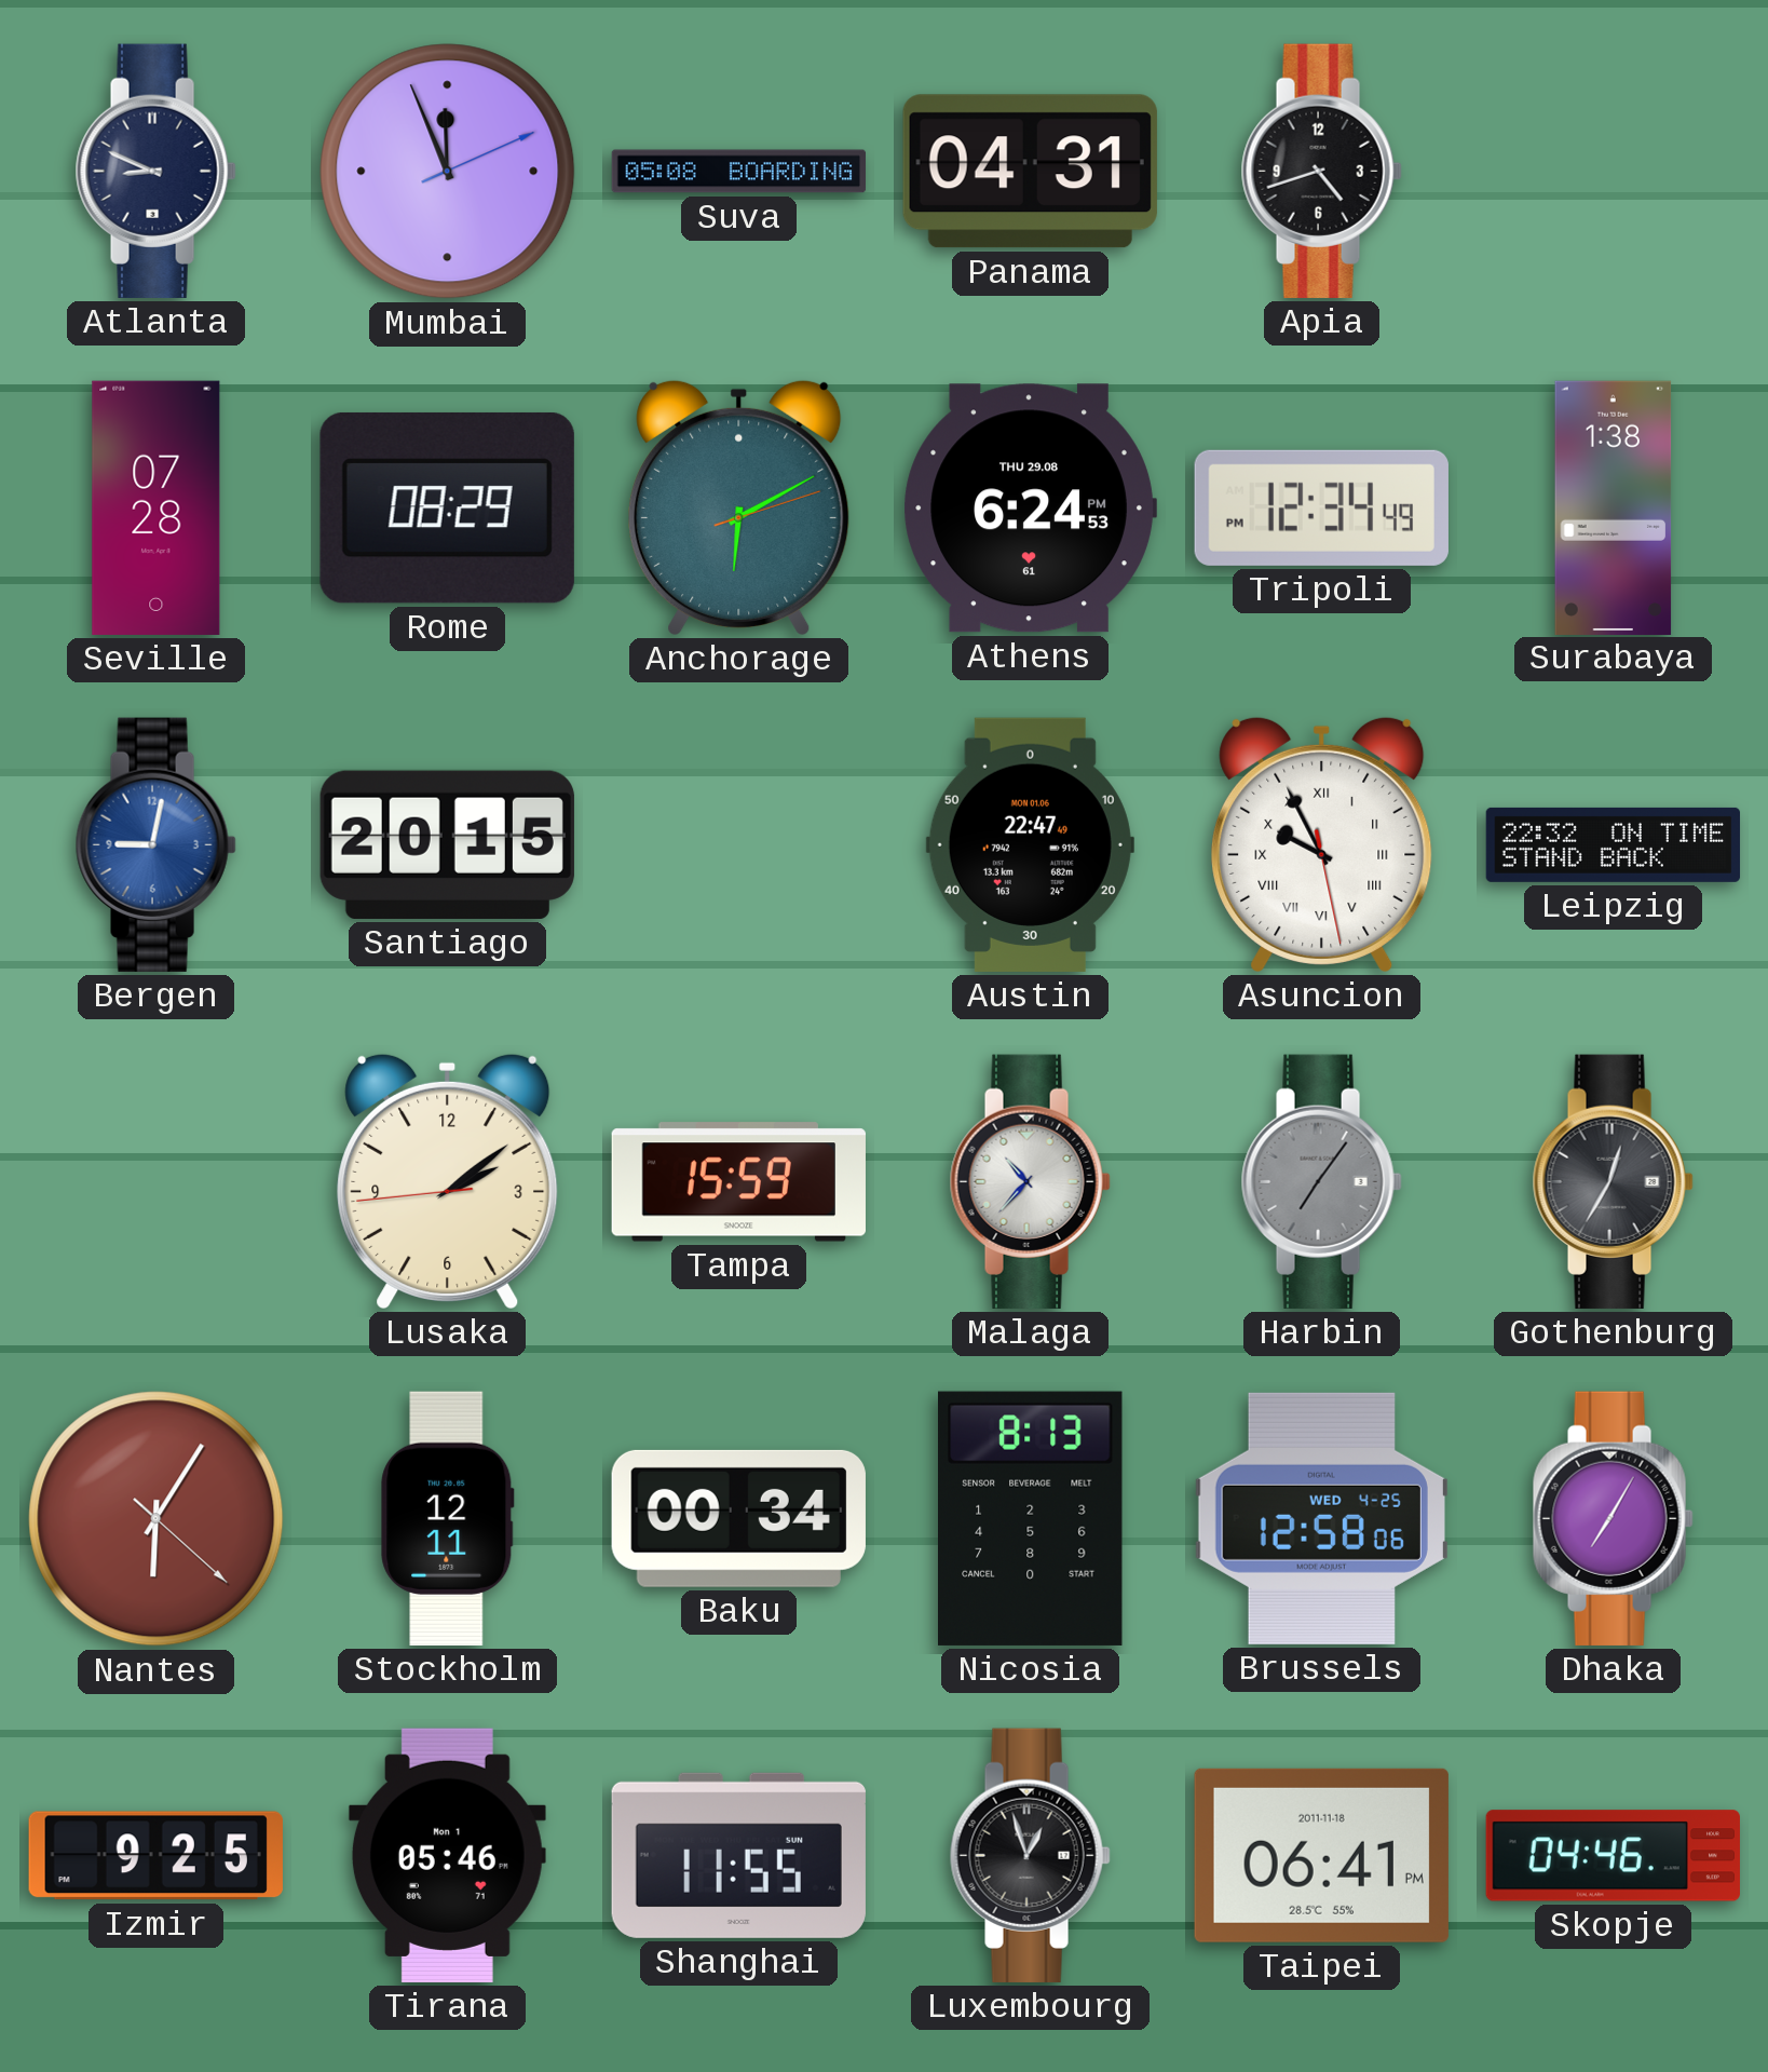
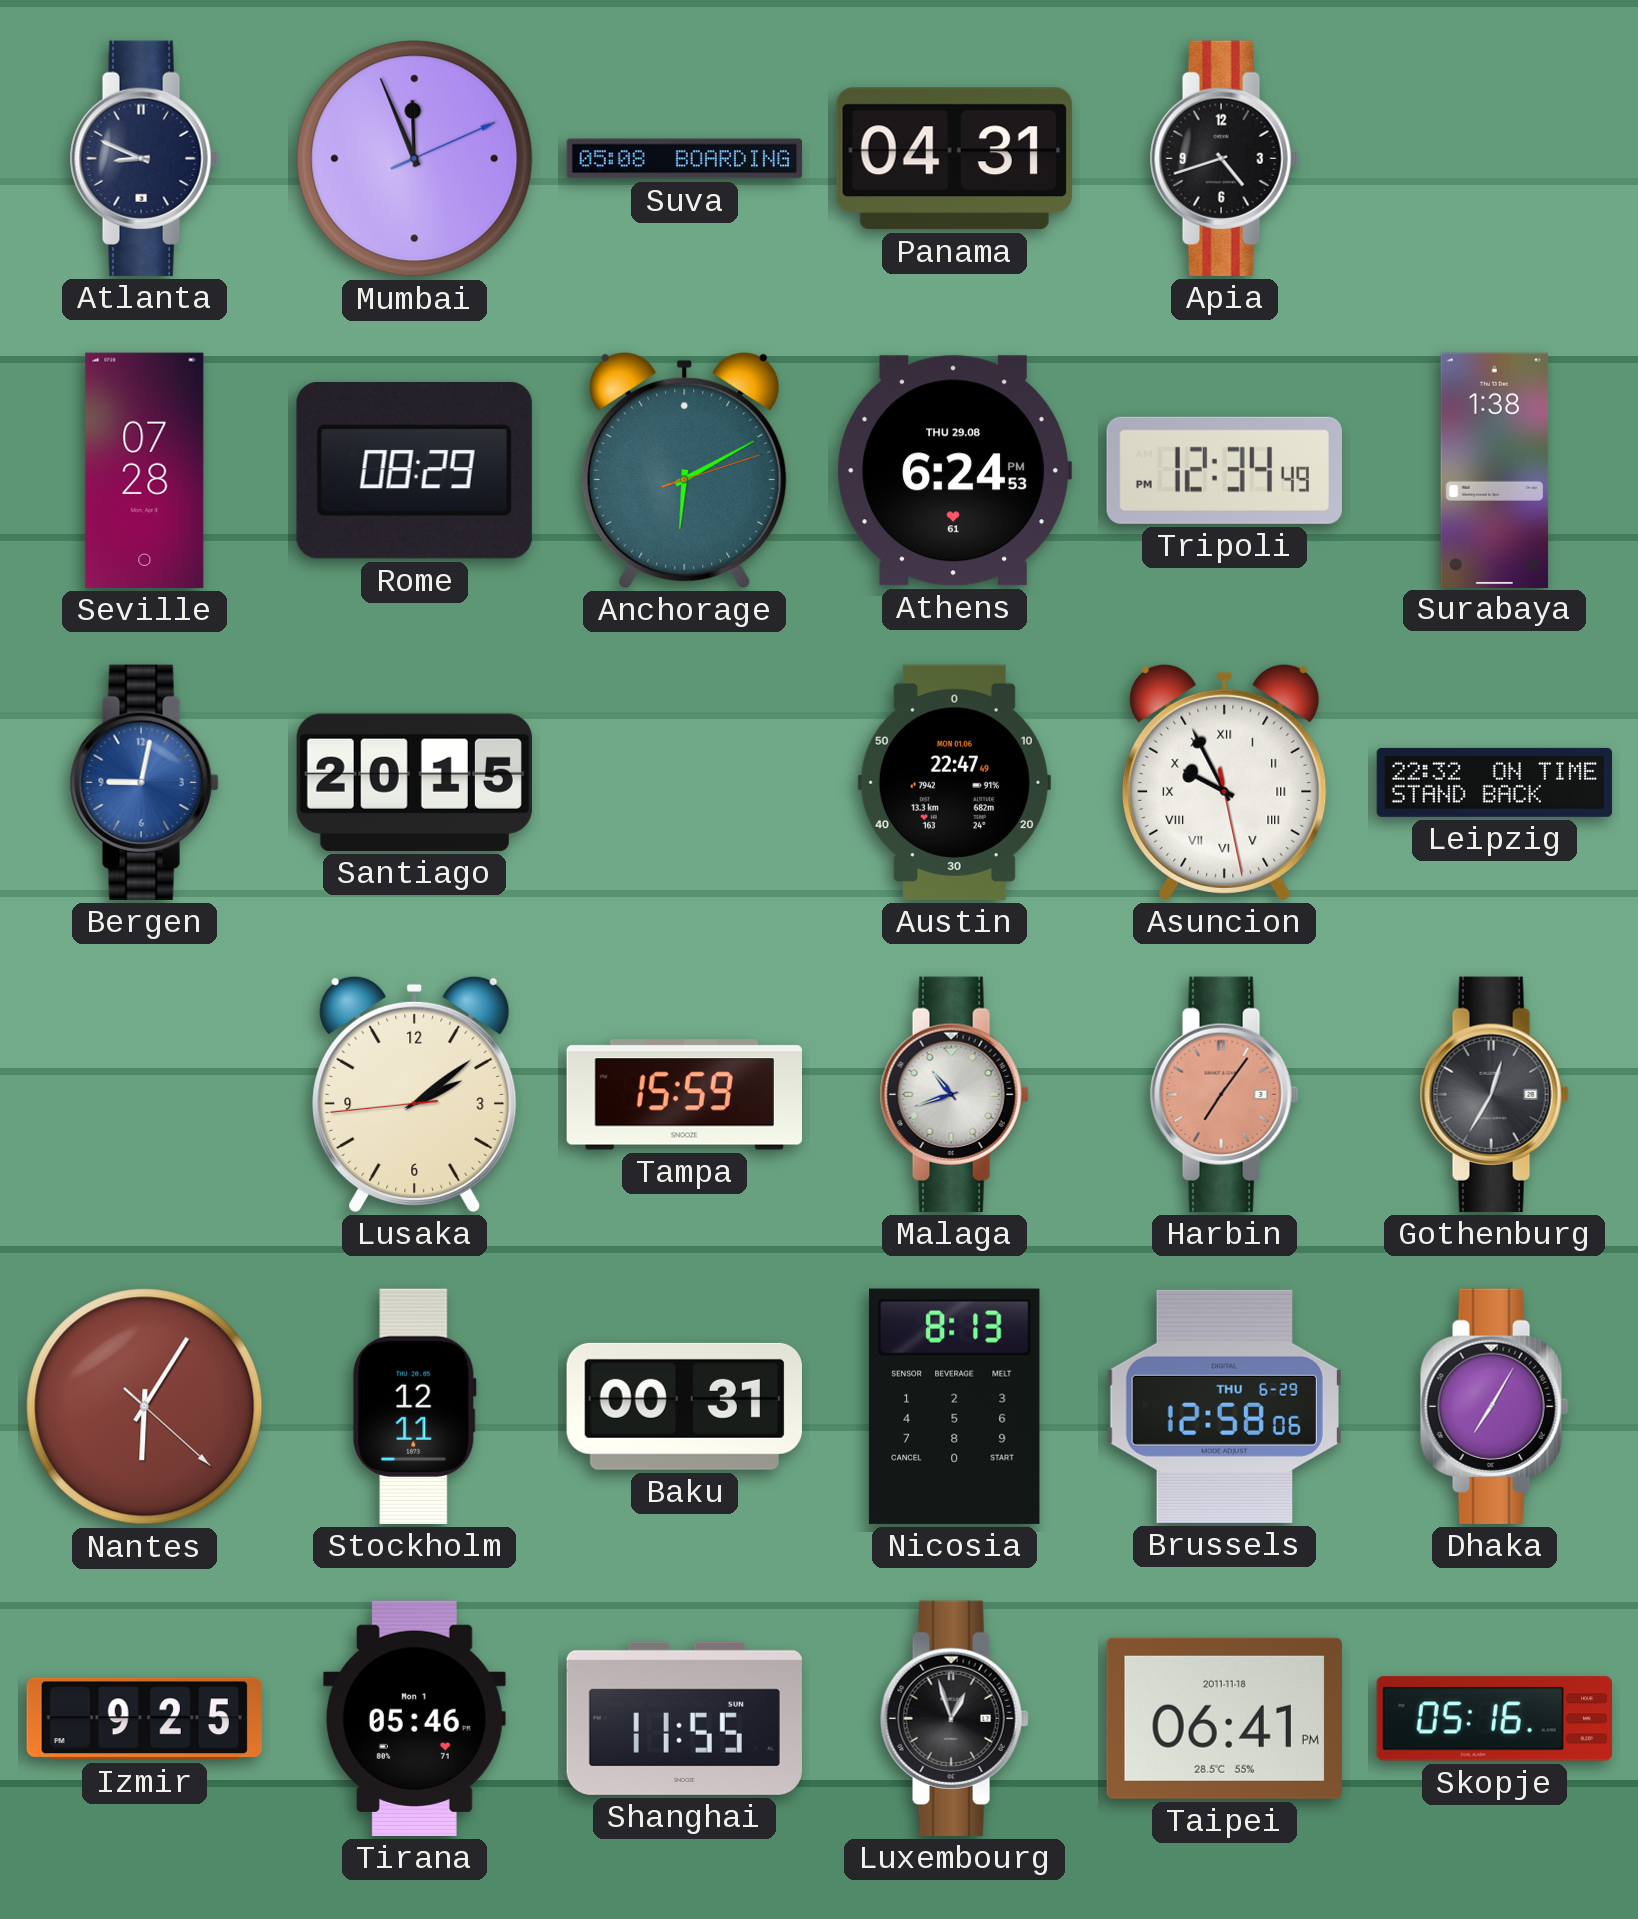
Malaga: 10:37 -> 10:42 (954, 1094)
Harbin dial: grey -> salmon (1224, 1094)
Baku: 00:34 -> 00:31 (684, 1406)
Brussels date: WED 4-25 -> THU 6-29 (1224, 1406)
Skopje: 04:46 -> 05:16 (1494, 1719)
